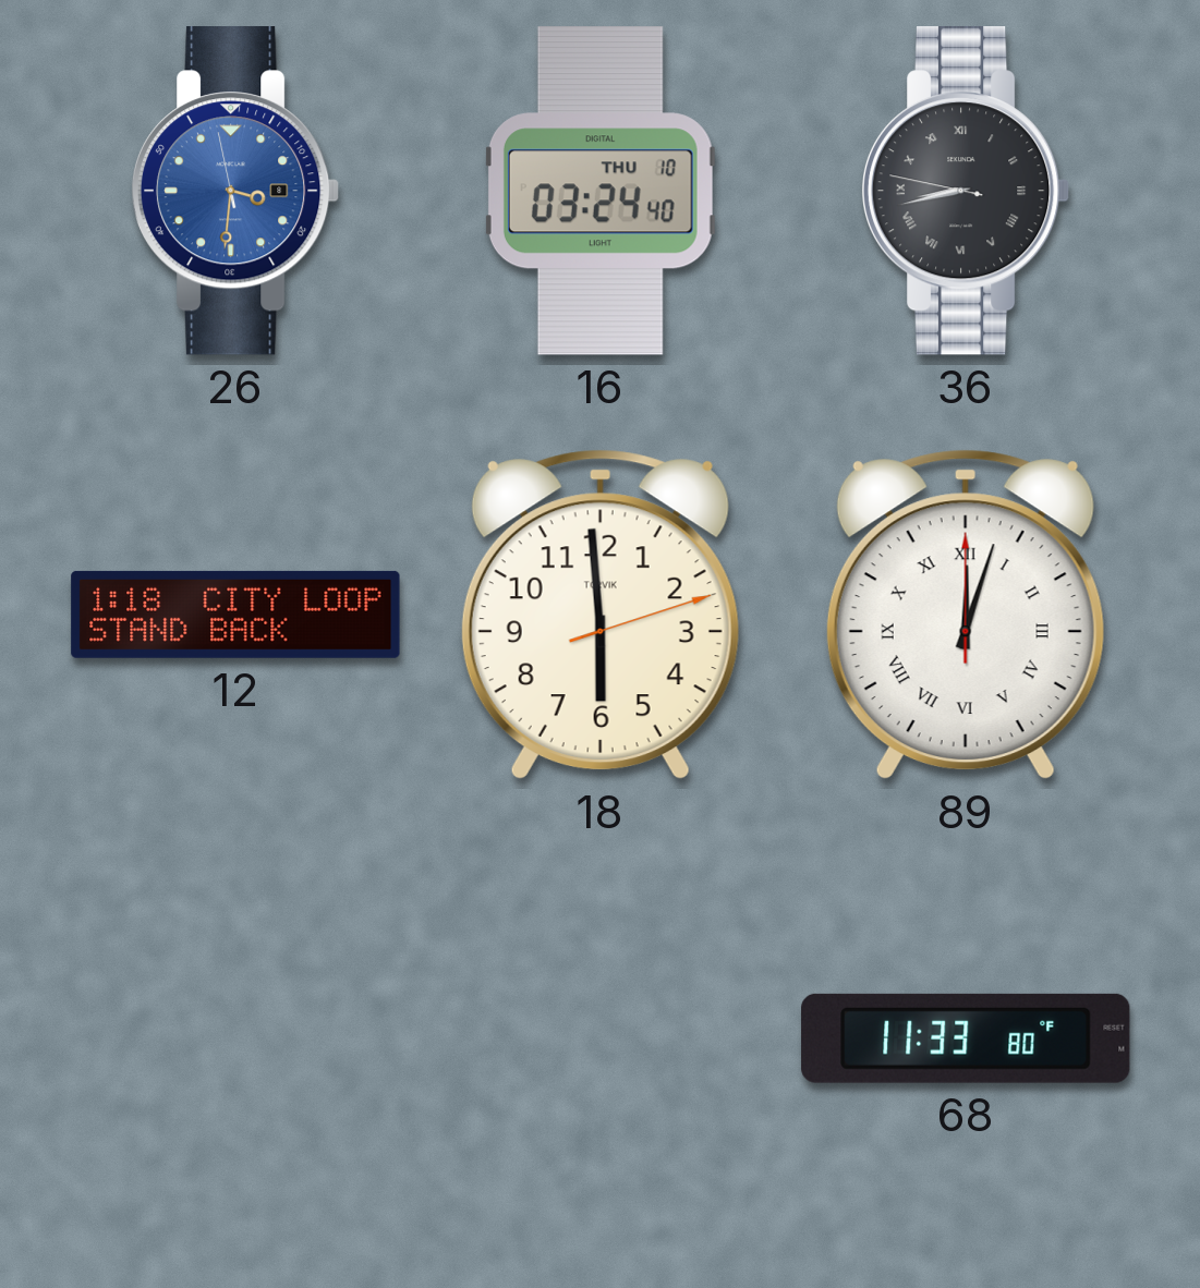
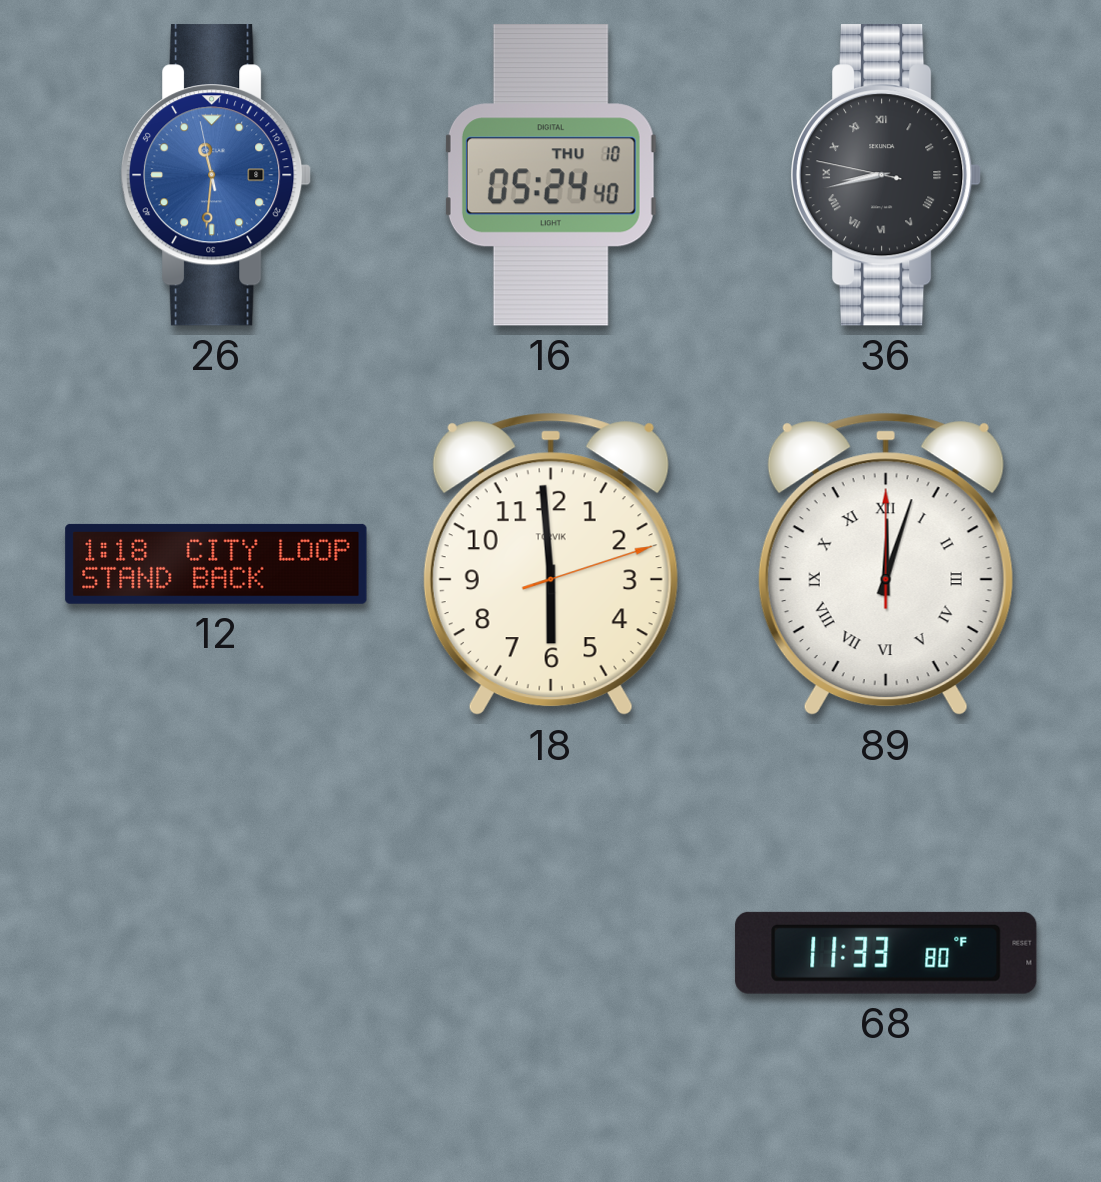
26: 3:30 -> 11:30 (216, 175)
16: 03:24 -> 05:24 (551, 175)
